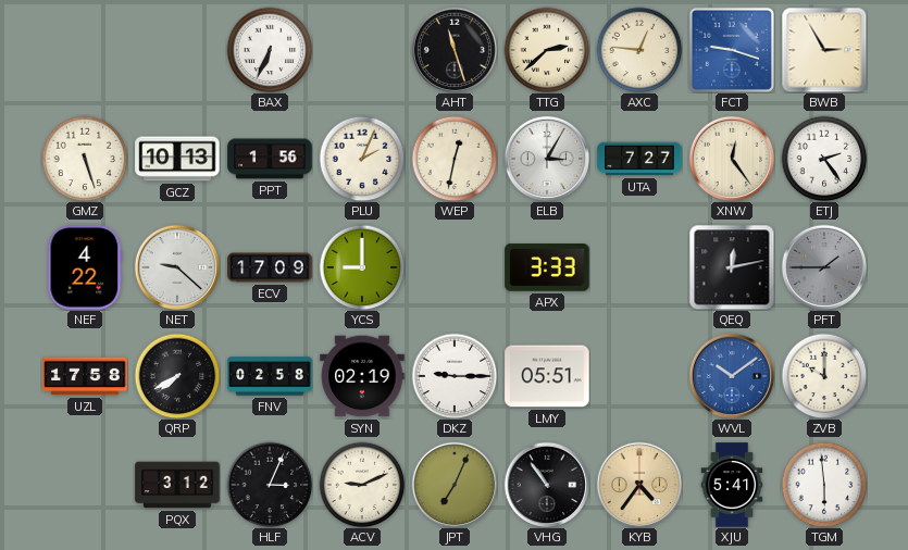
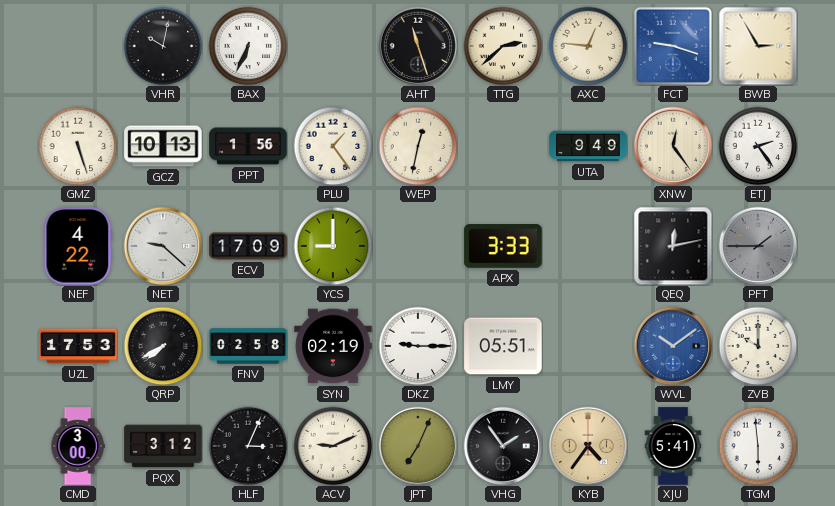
VHR: none -> 10:02 (163, 46)
PLU: 2:04 -> 1:24 (333, 146)
ELB: 3:05 -> none (546, 158)
UTA: 7:27 -> 9:49 (588, 146)
UZL: 17:58 -> 17:53 (78, 346)
CMD: none -> 3:00 (78, 446)
VHG: 10:54 -> 1:54 (502, 445)
